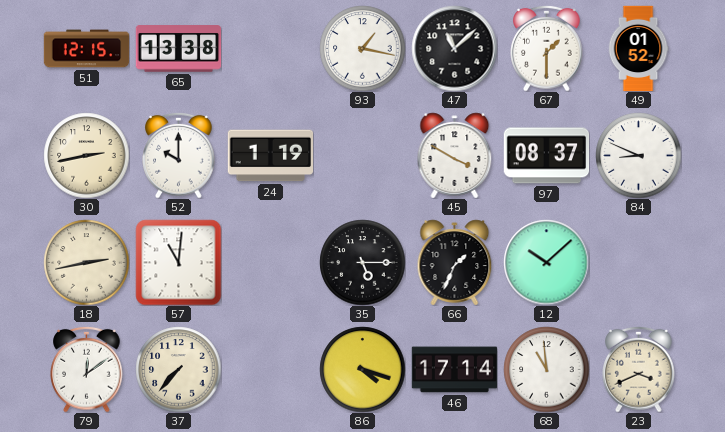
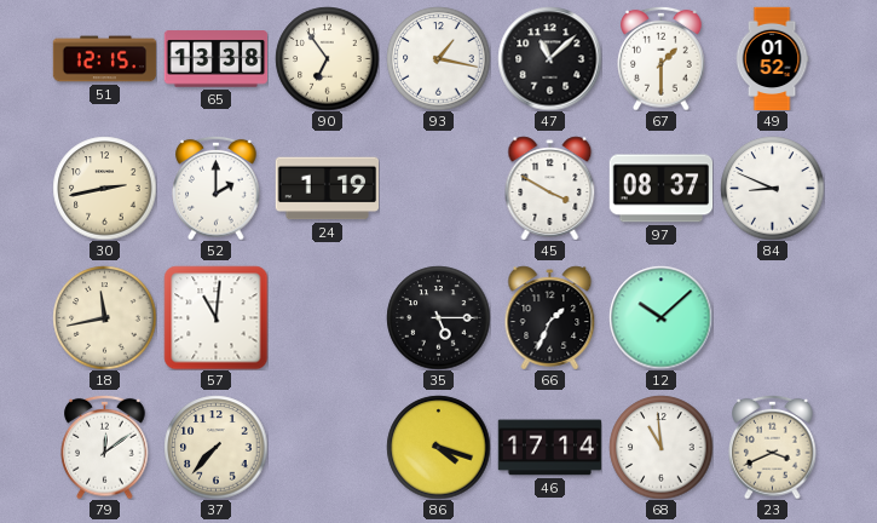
90: none -> 6:54 (327, 58)
52: 10:00 -> 2:00 (217, 188)
18: 2:43 -> 11:43 (104, 317)
